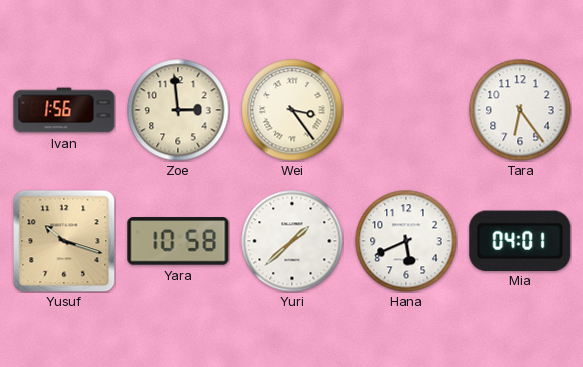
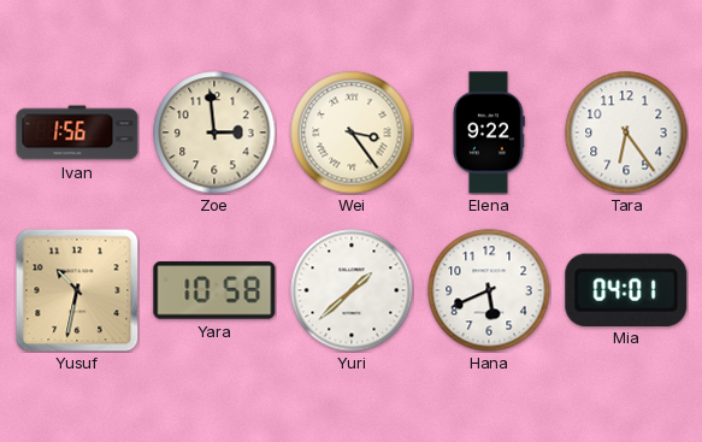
Elena: none -> 9:22 (489, 132)
Yusuf: 10:18 -> 10:32 (77, 290)
